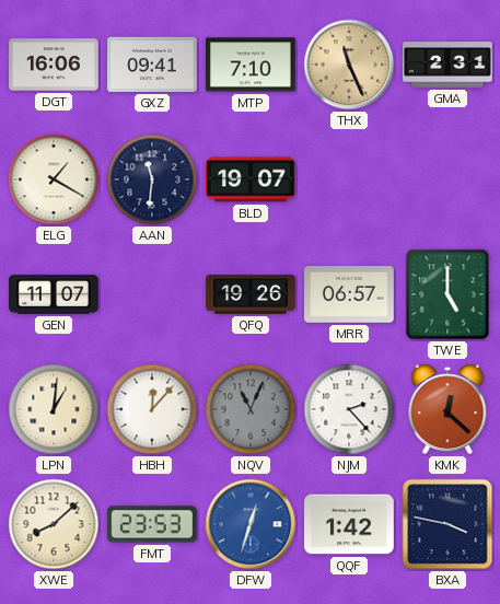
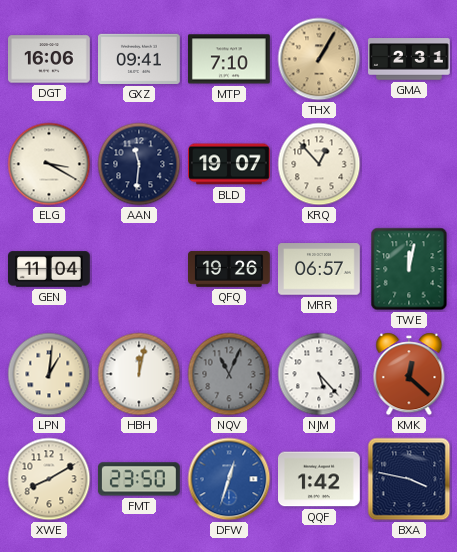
THX: 11:26 -> 1:05 (319, 59)
ELG: 1:20 -> 3:20 (49, 164)
KRQ: none -> 12:53 (319, 164)
GEN: 11:07 -> 11:04 (50, 269)
TWE: 5:00 -> 12:02 (409, 269)
HBH: 12:07 -> 12:02 (139, 374)
NJM: 2:23 -> 5:23 (319, 374)
XWE: 8:08 -> 8:10 (49, 479)
FMT: 23:53 -> 23:50 (139, 479)
